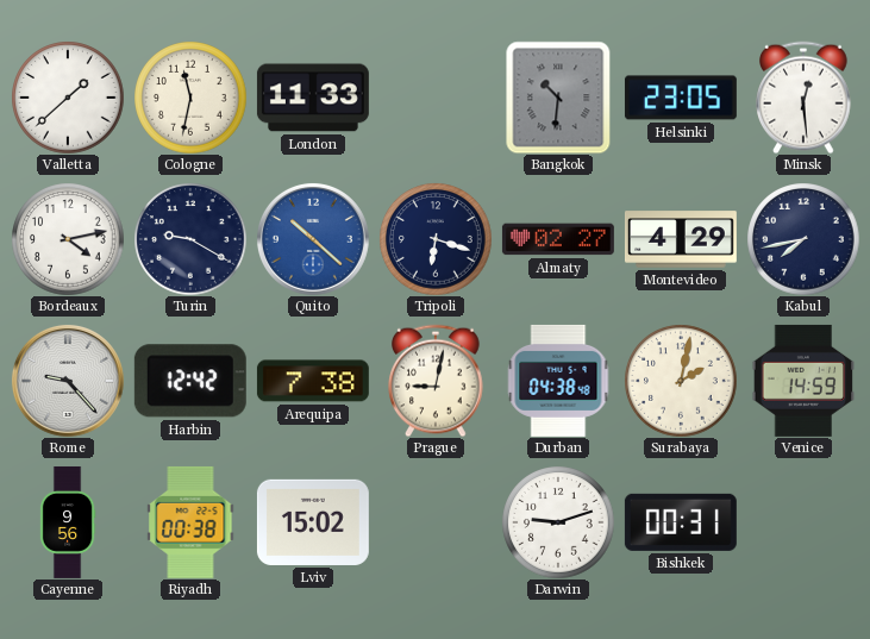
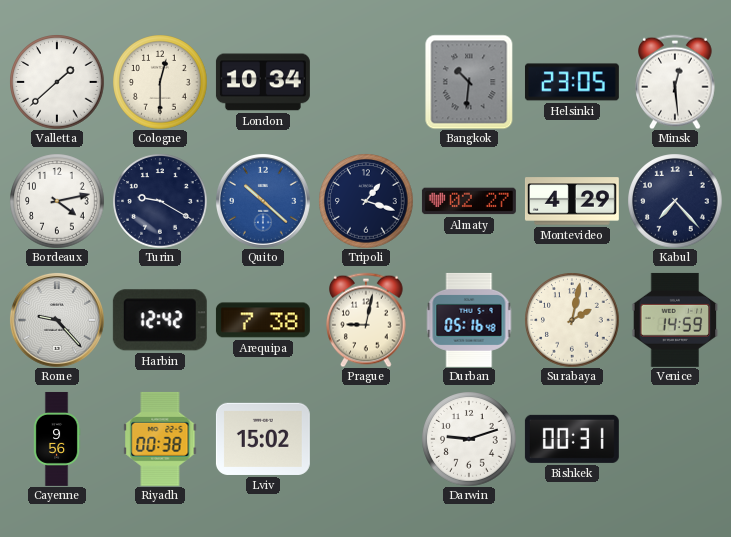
Cologne: 11:32 -> 12:30 (160, 82)
London: 11:33 -> 10:34 (263, 82)
Tripoli: 6:18 -> 1:18 (366, 201)
Kabul: 7:43 -> 7:23 (675, 201)
Durban: 04:38 -> 05:16 (469, 320)
